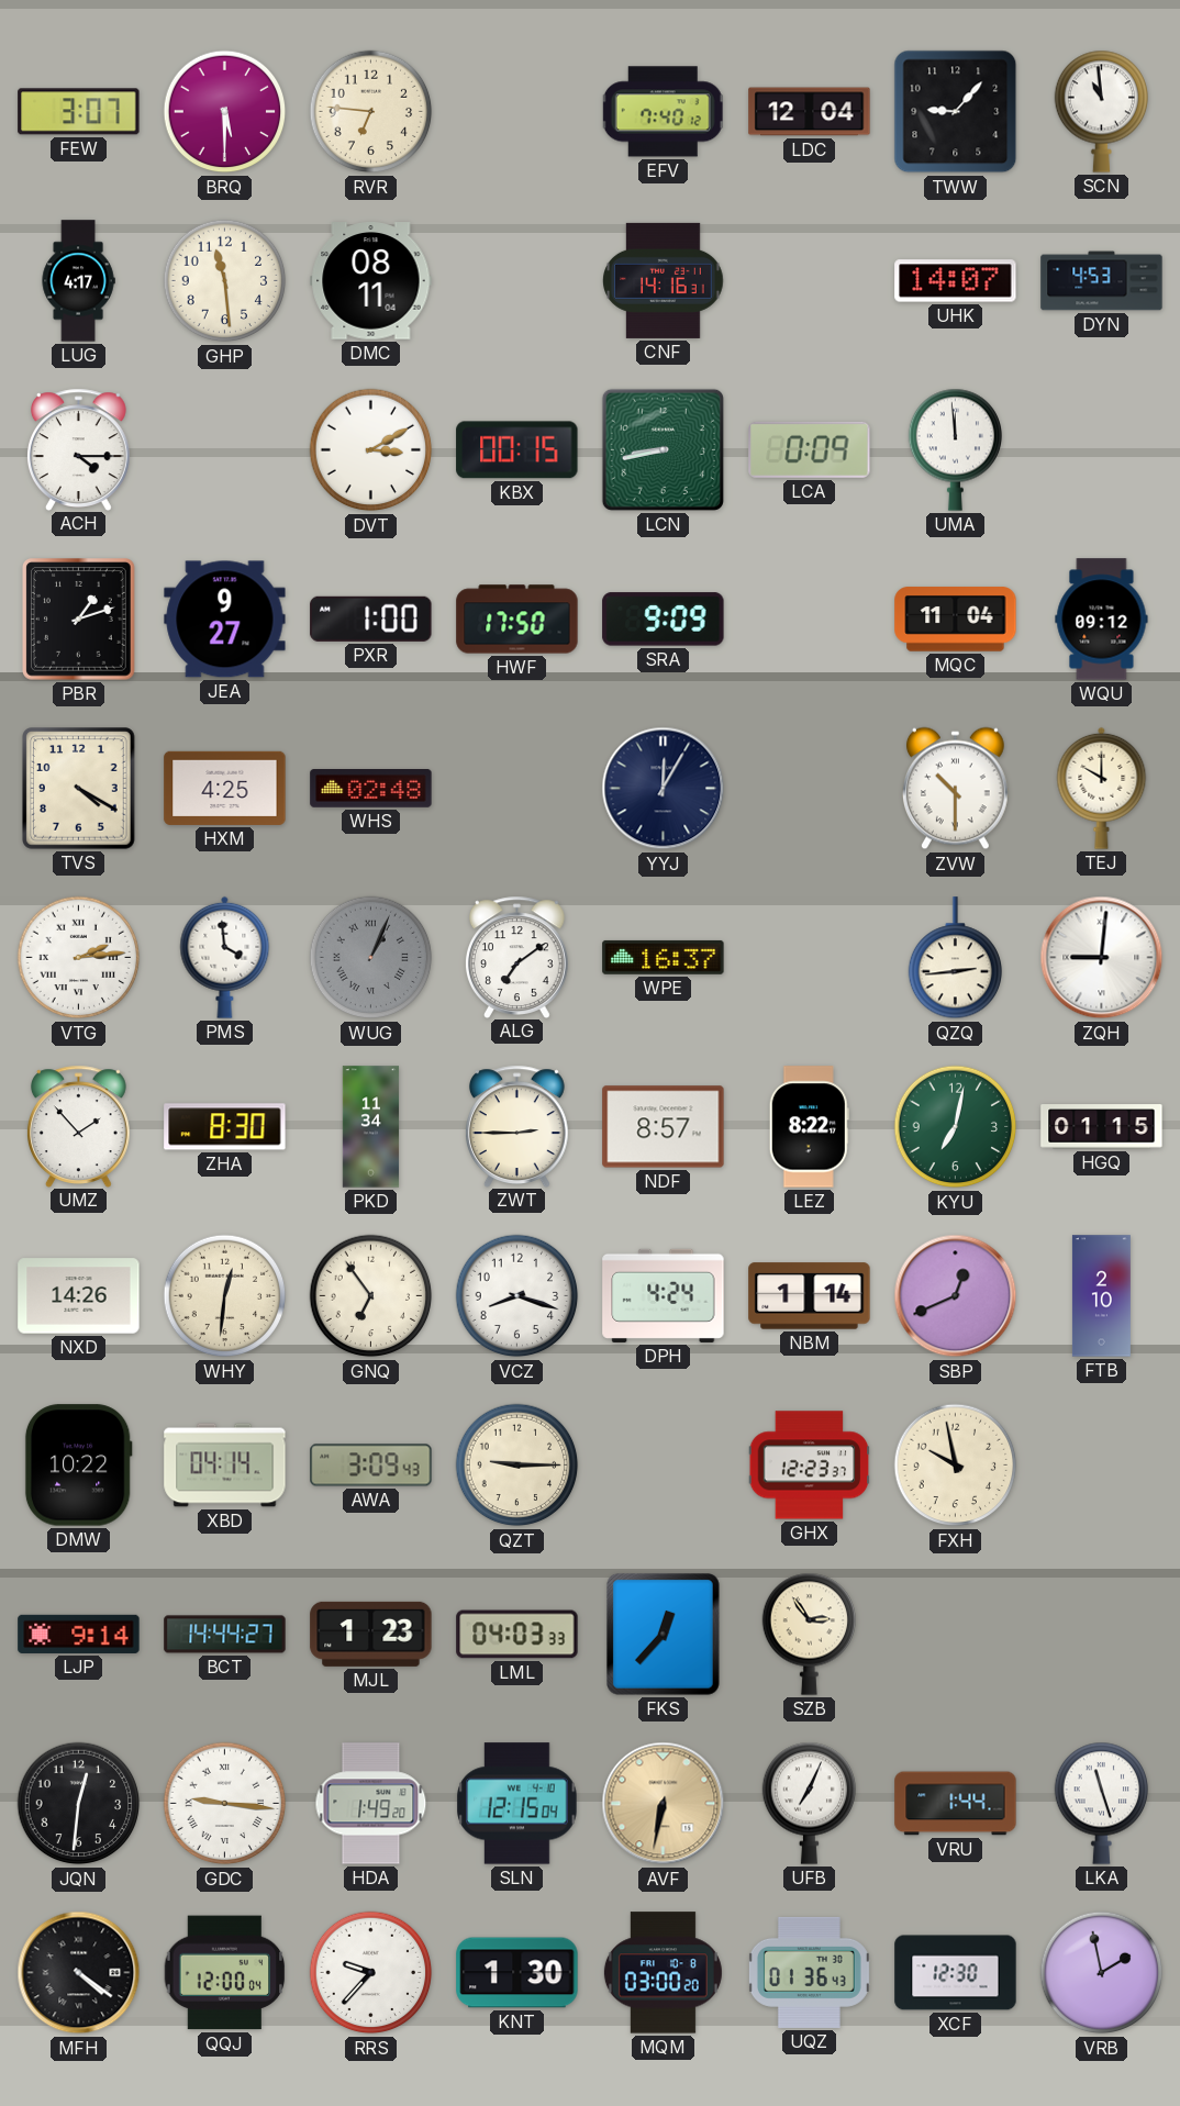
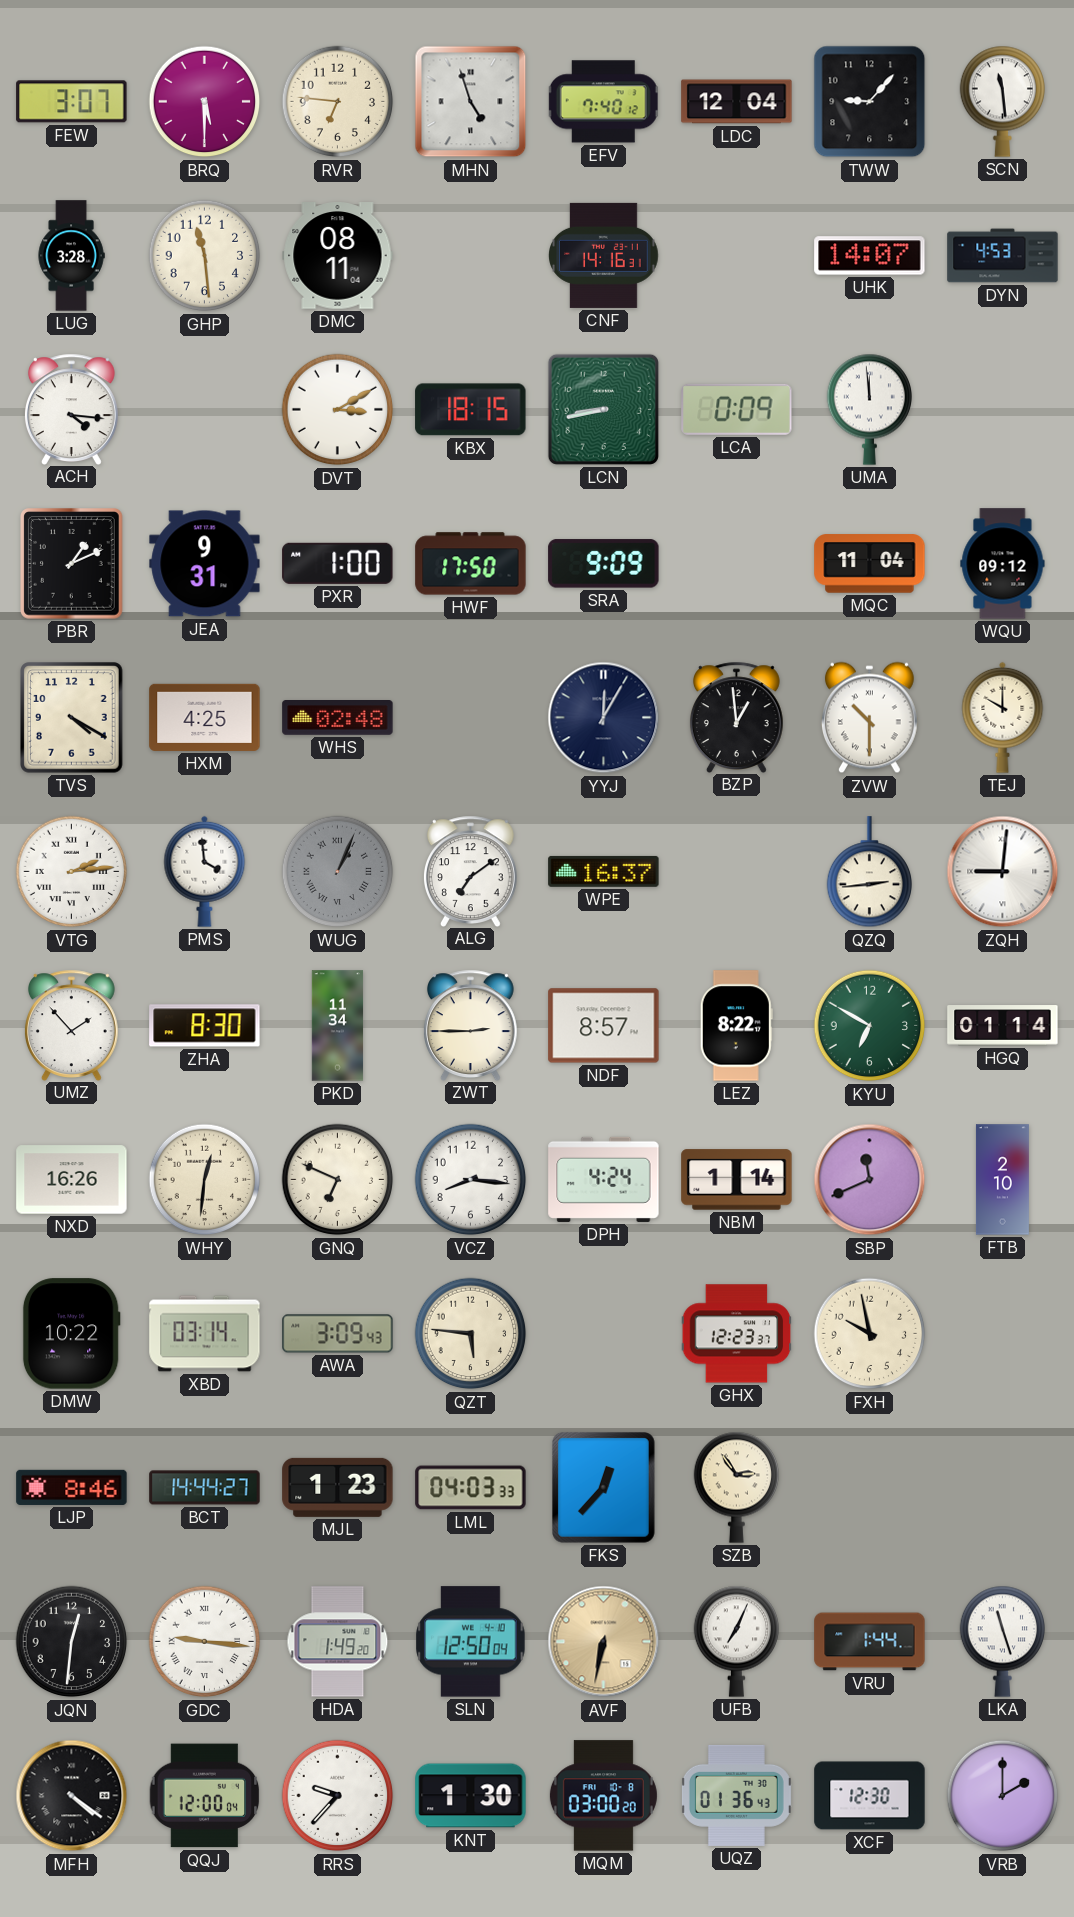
MHN: none -> 4:57 (471, 102)
SCN: 10:59 -> 11:29 (1002, 101)
LUG: 4:17 -> 3:28 (71, 256)
ACH: 4:15 -> 4:16 (71, 409)
KBX: 00:15 -> 18:15 (471, 410)
PBR: 1:12 -> 1:11 (72, 564)
JEA: 9:27 -> 9:31 (205, 564)
BZP: none -> 12:59 (736, 717)
KYU: 7:02 -> 6:50 (870, 1026)
HGQ: 01:15 -> 01:14 (1003, 1026)
NXD: 14:26 -> 16:26 (72, 1180)
GNQ: 6:54 -> 6:49 (338, 1180)
VCZ: 8:18 -> 8:16 (471, 1180)
SBP: 12:41 -> 11:41 (870, 1180)
XBD: 04:14 -> 03:14 (205, 1334)
QZT: 9:15 -> 5:46 (471, 1334)
LJP: 9:14 -> 8:46 (72, 1487)
SLN: 12:15 -> 12:50 (471, 1642)
VRB: 1:58 -> 2:00 (1003, 1796)
